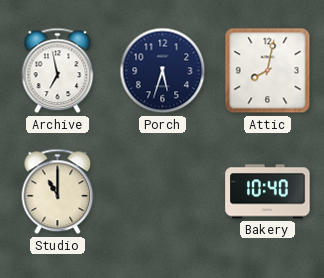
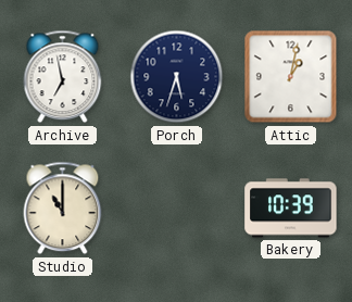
Attic: 8:02 -> 1:02 (291, 77)
Bakery: 10:40 -> 10:39 (291, 209)
